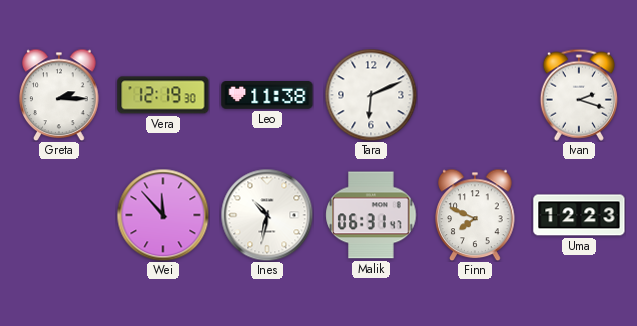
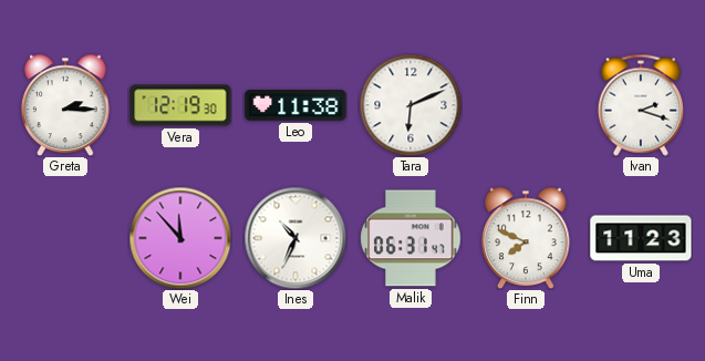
Ines: 10:32 -> 10:34 (296, 238)
Uma: 12:23 -> 11:23 (641, 238)
